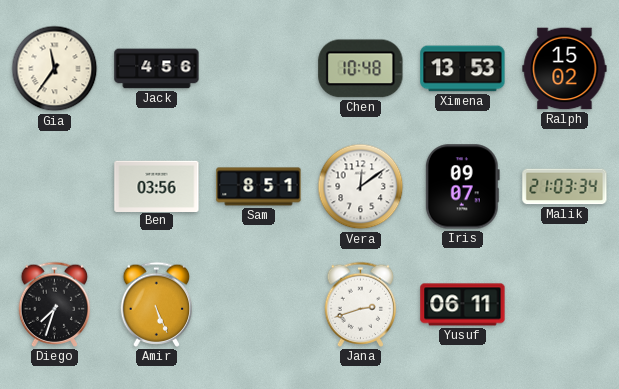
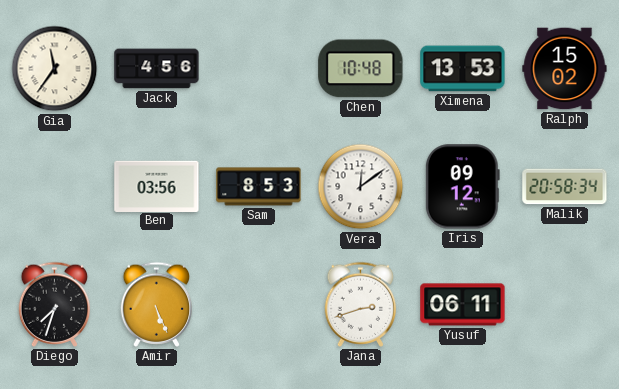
Sam: 8:51 -> 8:53 (259, 187)
Iris: 09:07 -> 09:12 (462, 187)
Malik: 21:03 -> 20:58 (565, 187)
